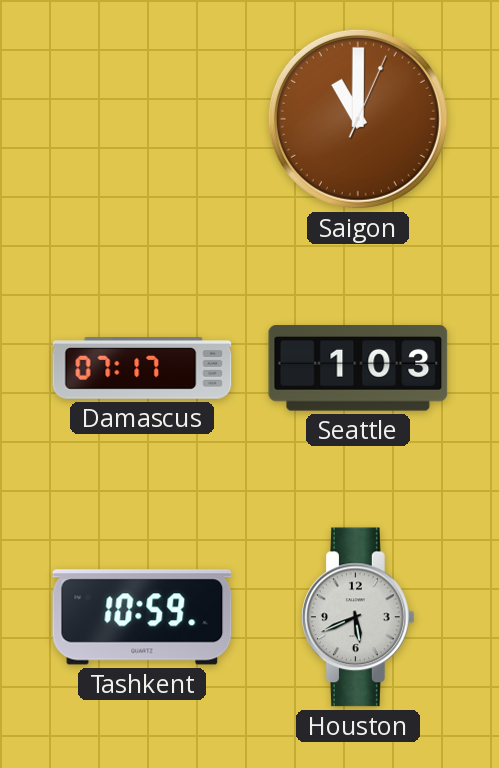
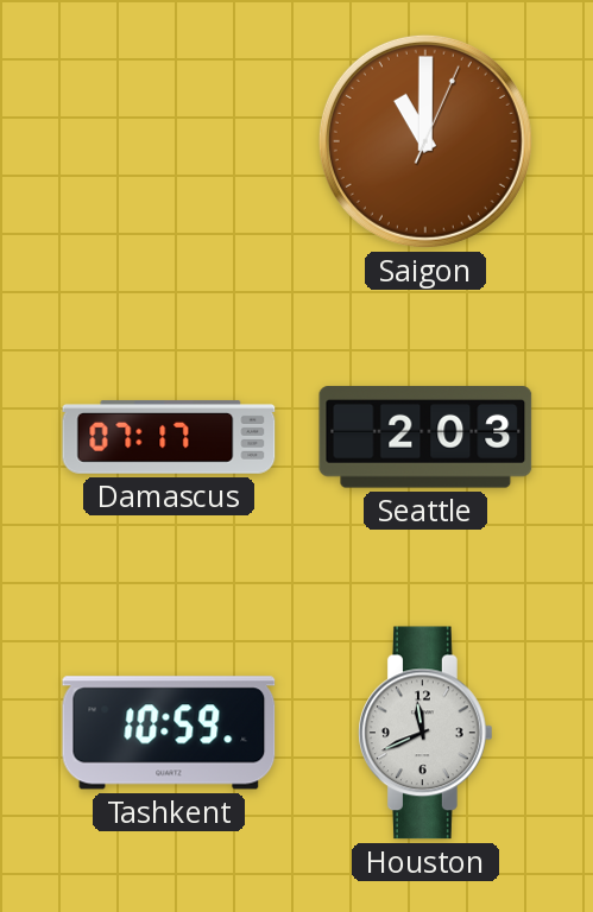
Seattle: 1:03 -> 2:03 (425, 437)
Houston: 5:41 -> 11:41 (427, 733)
